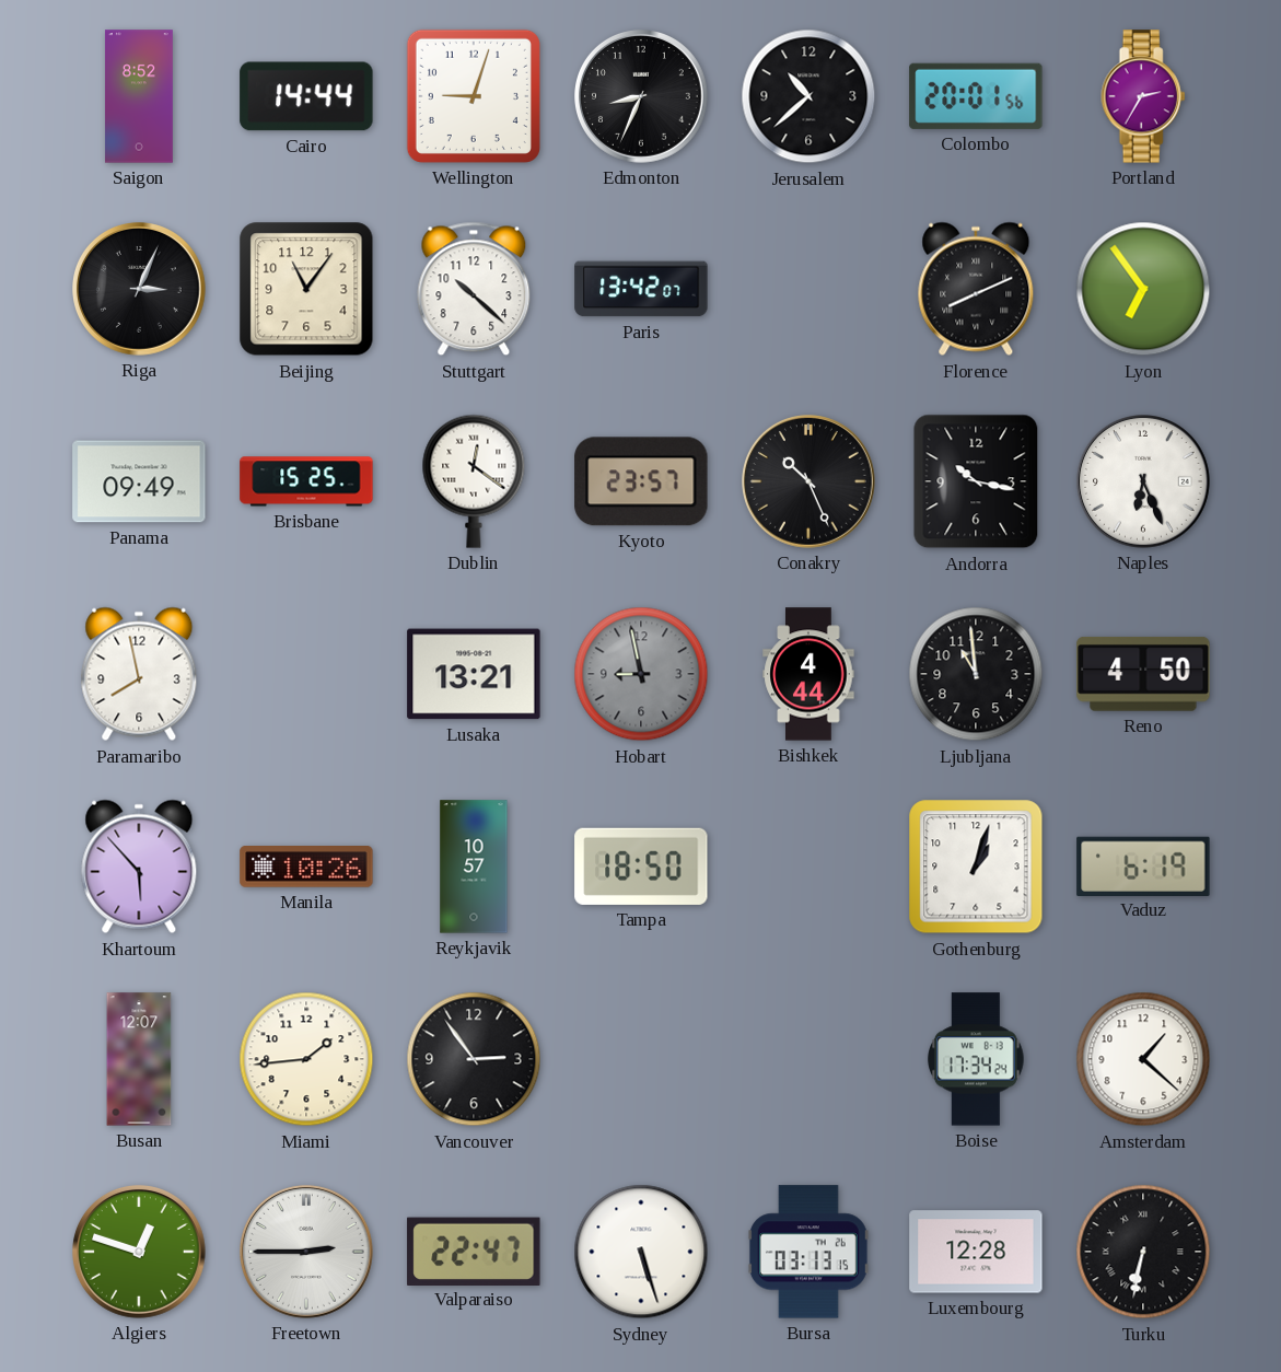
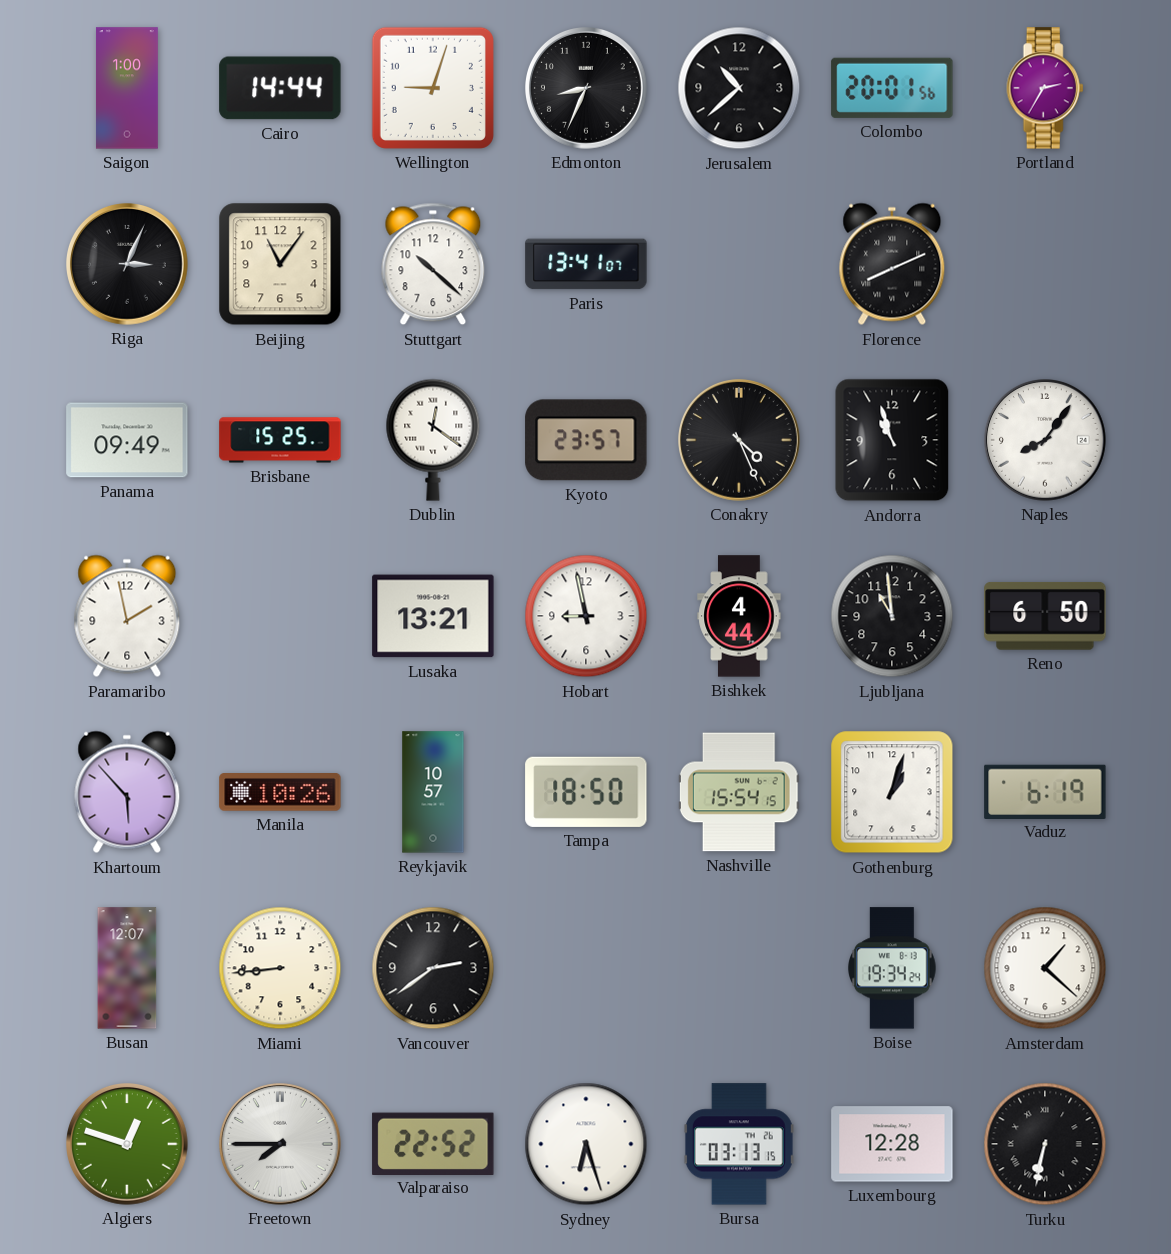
Saigon: 8:52 -> 1:00 (127, 88)
Paris: 13:42 -> 13:41 (586, 264)
Lyon: 6:54 -> none (1143, 289)
Conakry: 10:26 -> 4:26 (740, 441)
Andorra: 10:17 -> 10:57 (892, 440)
Naples: 6:26 -> 8:06 (1046, 441)
Paramaribo: 7:58 -> 1:58 (127, 616)
Hobart dial: grey -> white (586, 616)
Reno: 4:50 -> 6:50 (1045, 616)
Nashville: none -> 15:54 (739, 792)
Miami: 1:44 -> 8:44 (280, 968)
Vancouver: 2:54 -> 2:39 (433, 968)
Boise: 17:34 -> 19:34 (893, 968)
Freetown: 2:45 -> 7:45 (281, 1145)
Valparaiso: 22:47 -> 22:52 (433, 1143)
Sydney: 5:27 -> 6:27 (586, 1144)
